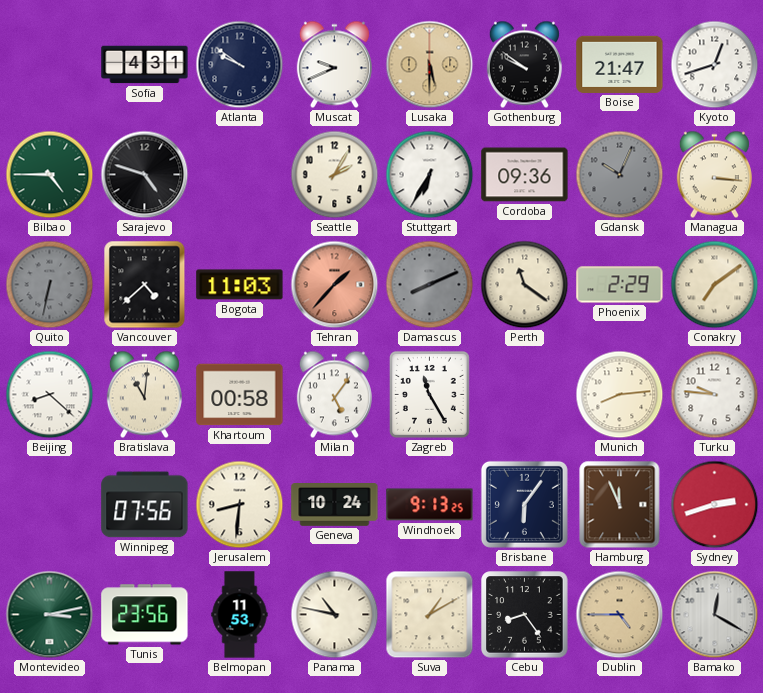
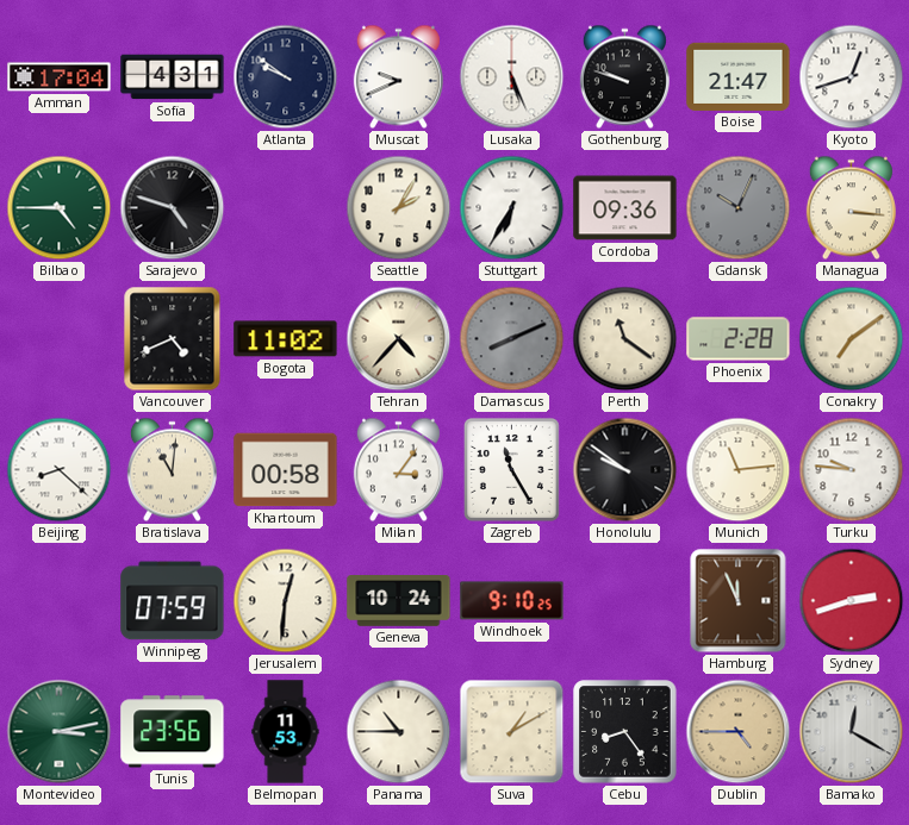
Amman: none -> 17:04 (60, 77)
Lusaka: 5:30 -> 5:26 (512, 77)
Lusaka dial: champagne -> white (512, 77)
Gothenburg: 9:51 -> 9:48 (624, 77)
Quito: 6:32 -> none (50, 285)
Vancouver: 4:38 -> 4:41 (173, 339)
Bogota: 11:03 -> 11:02 (286, 339)
Tehran: 1:37 -> 4:37 (399, 339)
Tehran dial: salmon -> cream (399, 339)
Phoenix: 2:29 -> 2:28 (739, 339)
Milan: 5:06 -> 3:06 (398, 470)
Honolulu: none -> 9:51 (625, 470)
Munich: 8:14 -> 11:14 (739, 470)
Winnipeg: 07:56 -> 07:59 (173, 601)
Jerusalem: 8:31 -> 12:31 (286, 601)
Windhoek: 9:13 -> 9:10 (512, 601)
Brisbane: 6:06 -> none (524, 504)
Panama: 10:47 -> 10:45 (399, 732)
